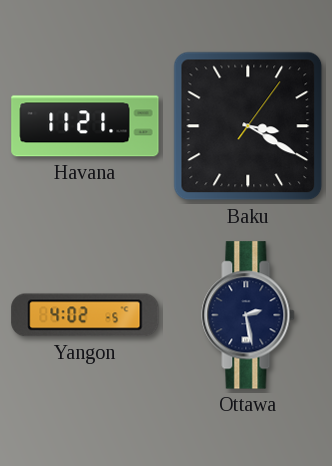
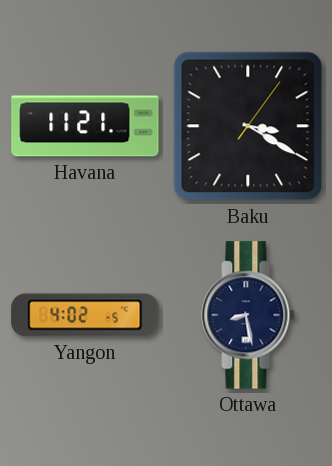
Ottawa: 2:28 -> 8:28 (248, 315)
